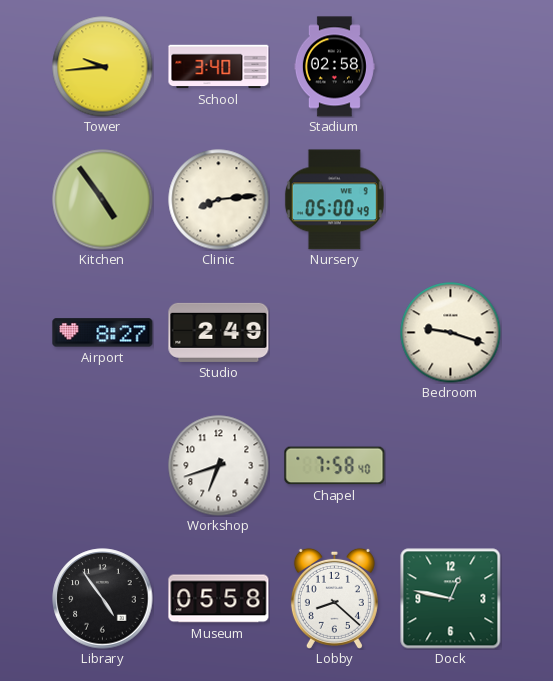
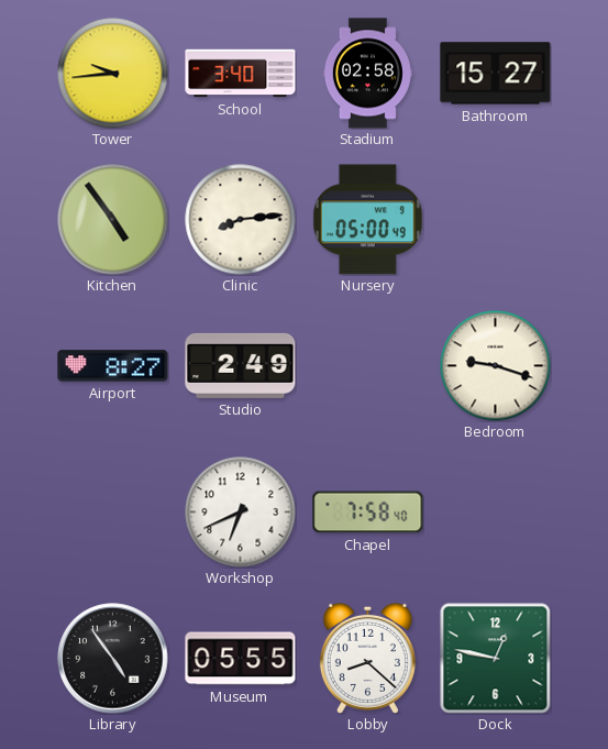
Bathroom: none -> 15:27 (496, 74)
Workshop: 6:42 -> 6:41 (241, 513)
Museum: 05:58 -> 05:55 (241, 659)
